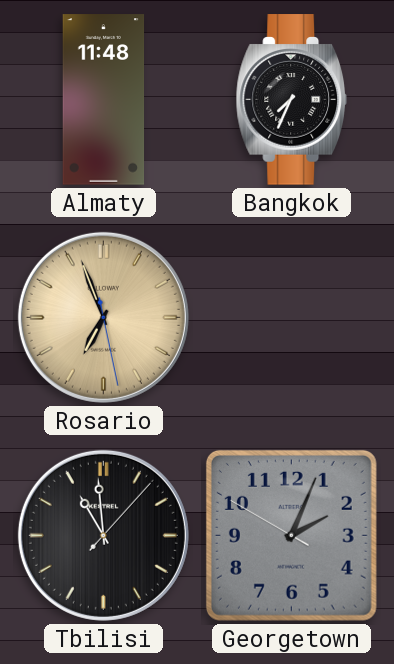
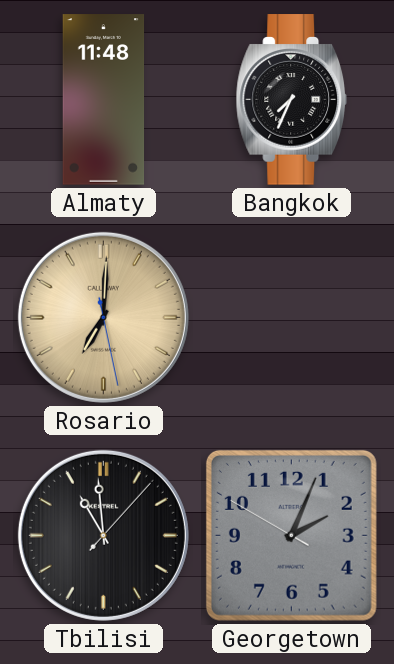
Rosario: 6:56 -> 7:00 (103, 317)
